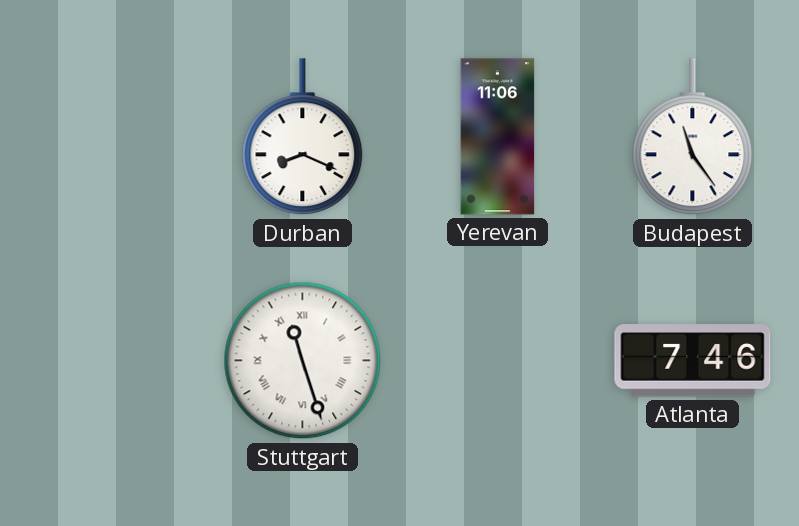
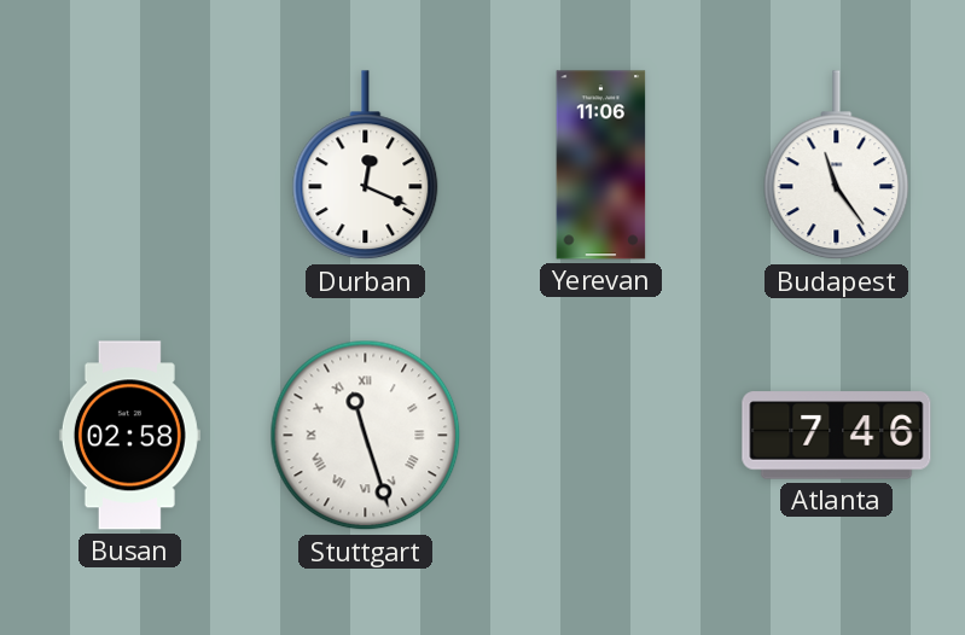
Durban: 8:19 -> 12:19 (366, 165)
Busan: none -> 02:58 (129, 436)
